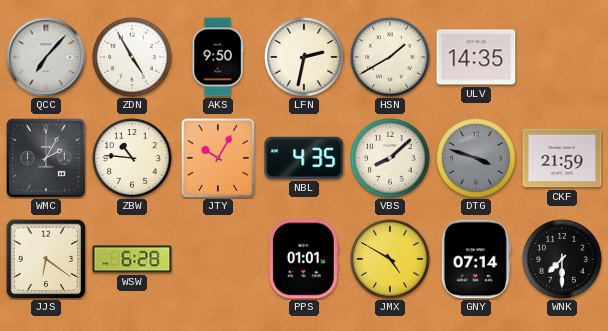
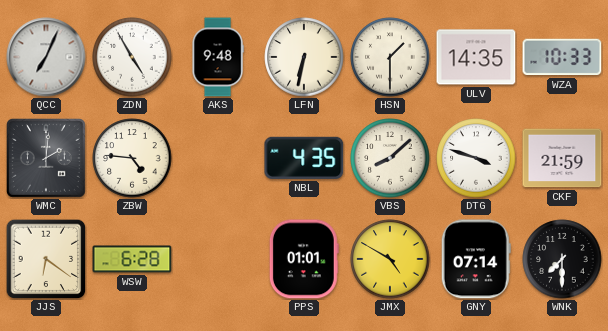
QCC: 7:07 -> 7:04 (46, 57)
AKS: 9:50 -> 9:48 (218, 57)
LFN: 2:32 -> 6:32 (304, 57)
HSN: 1:40 -> 1:30 (390, 57)
WZA: none -> 10:33 (562, 57)
WMC: 2:05 -> 2:01 (46, 158)
ZBW: 10:46 -> 4:46 (132, 158)
JTY: 10:05 -> none (218, 159)
DTG dial: grey -> white (476, 158)
